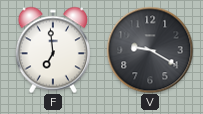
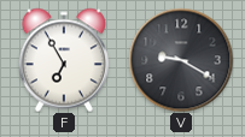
F: 6:59 -> 6:55 (64, 60)
